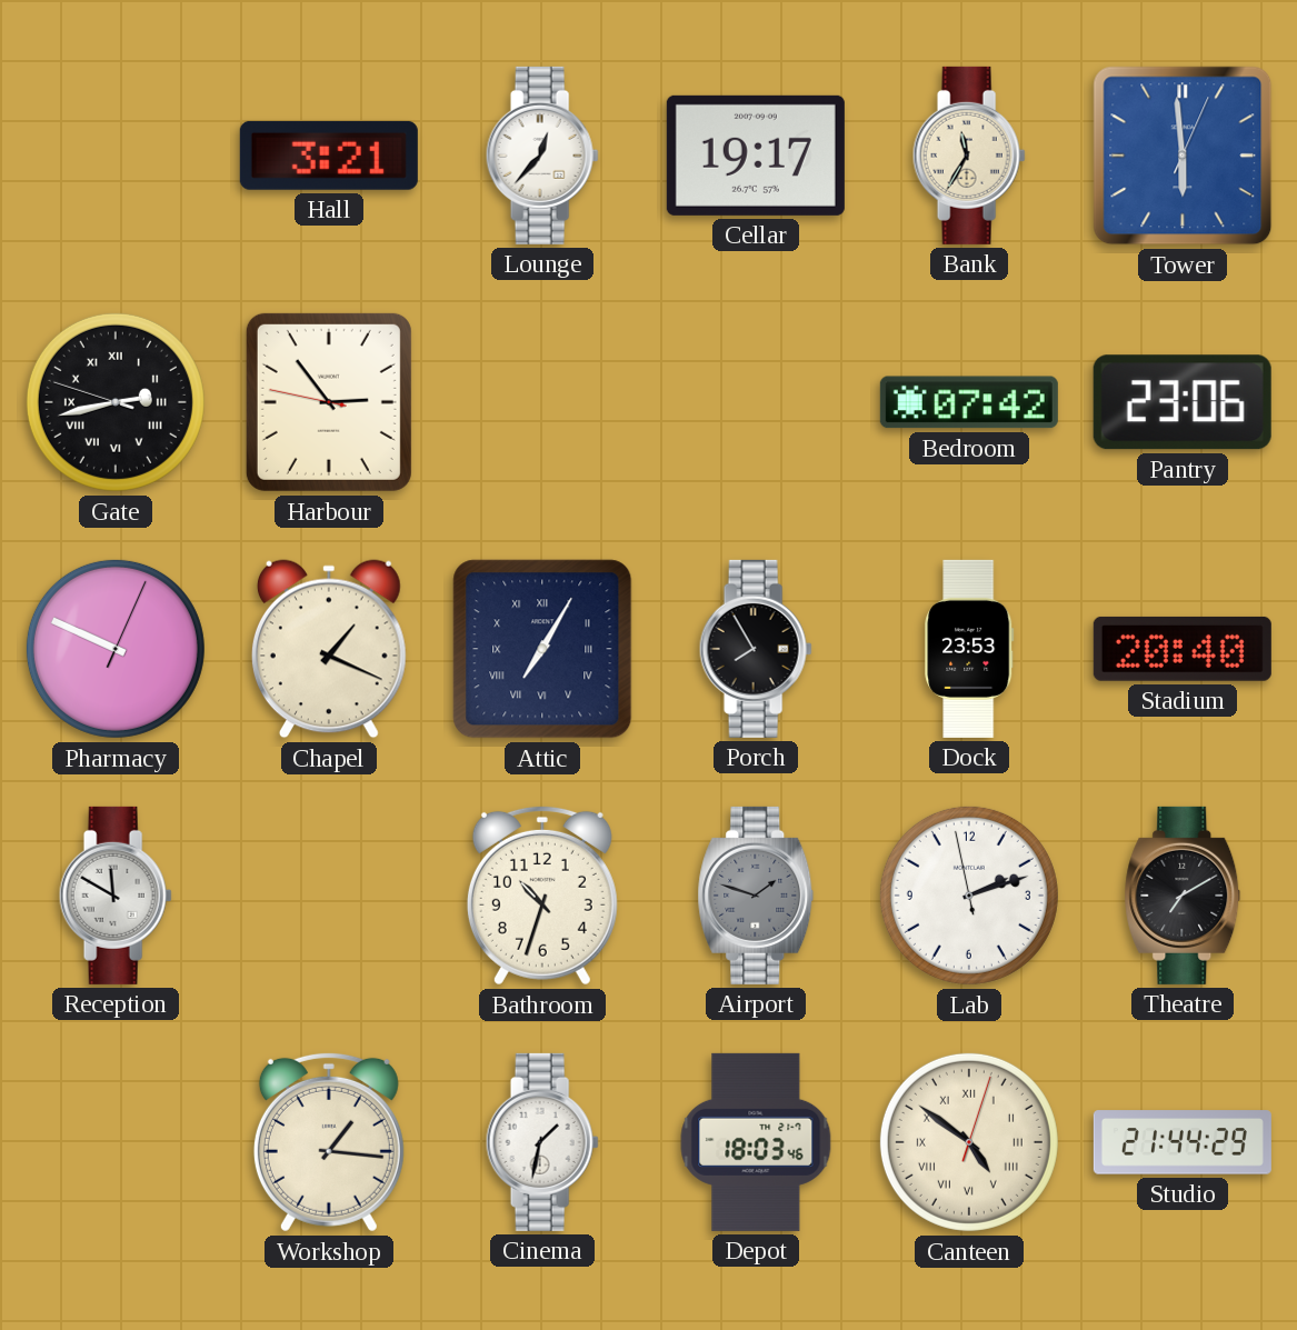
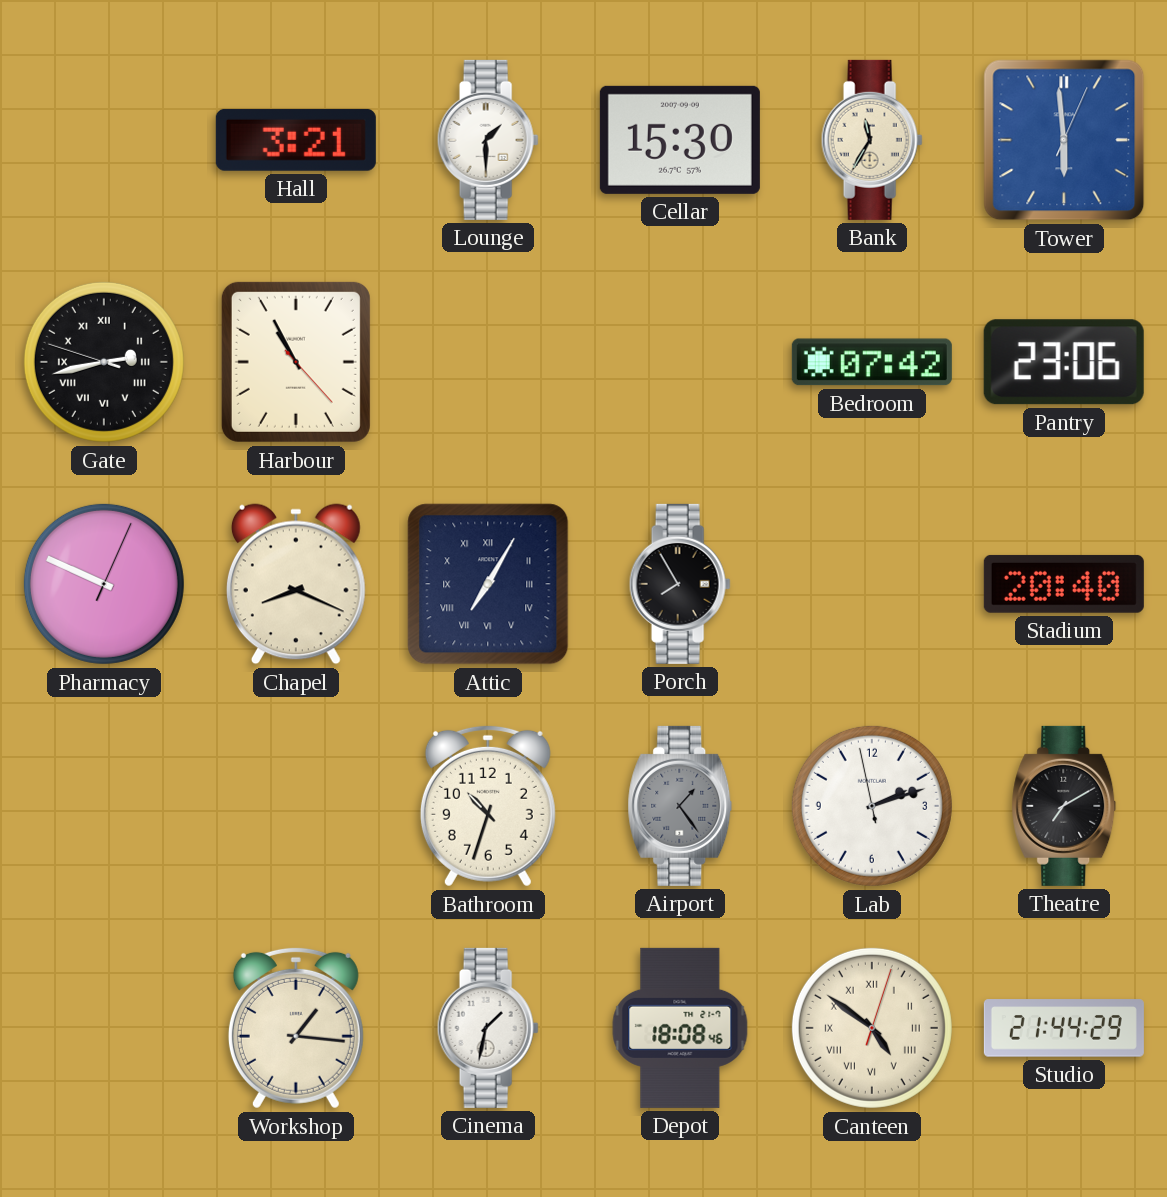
Lounge: 12:37 -> 1:30 (488, 140)
Cellar: 19:17 -> 15:30 (680, 140)
Harbour: 2:53 -> 10:55 (296, 362)
Chapel: 1:19 -> 8:19 (296, 584)
Dock: 23:53 -> none (969, 649)
Reception: 11:50 -> none (116, 896)
Airport: 1:48 -> 1:24 (680, 806)
Depot: 18:03 -> 18:08 (680, 1028)
